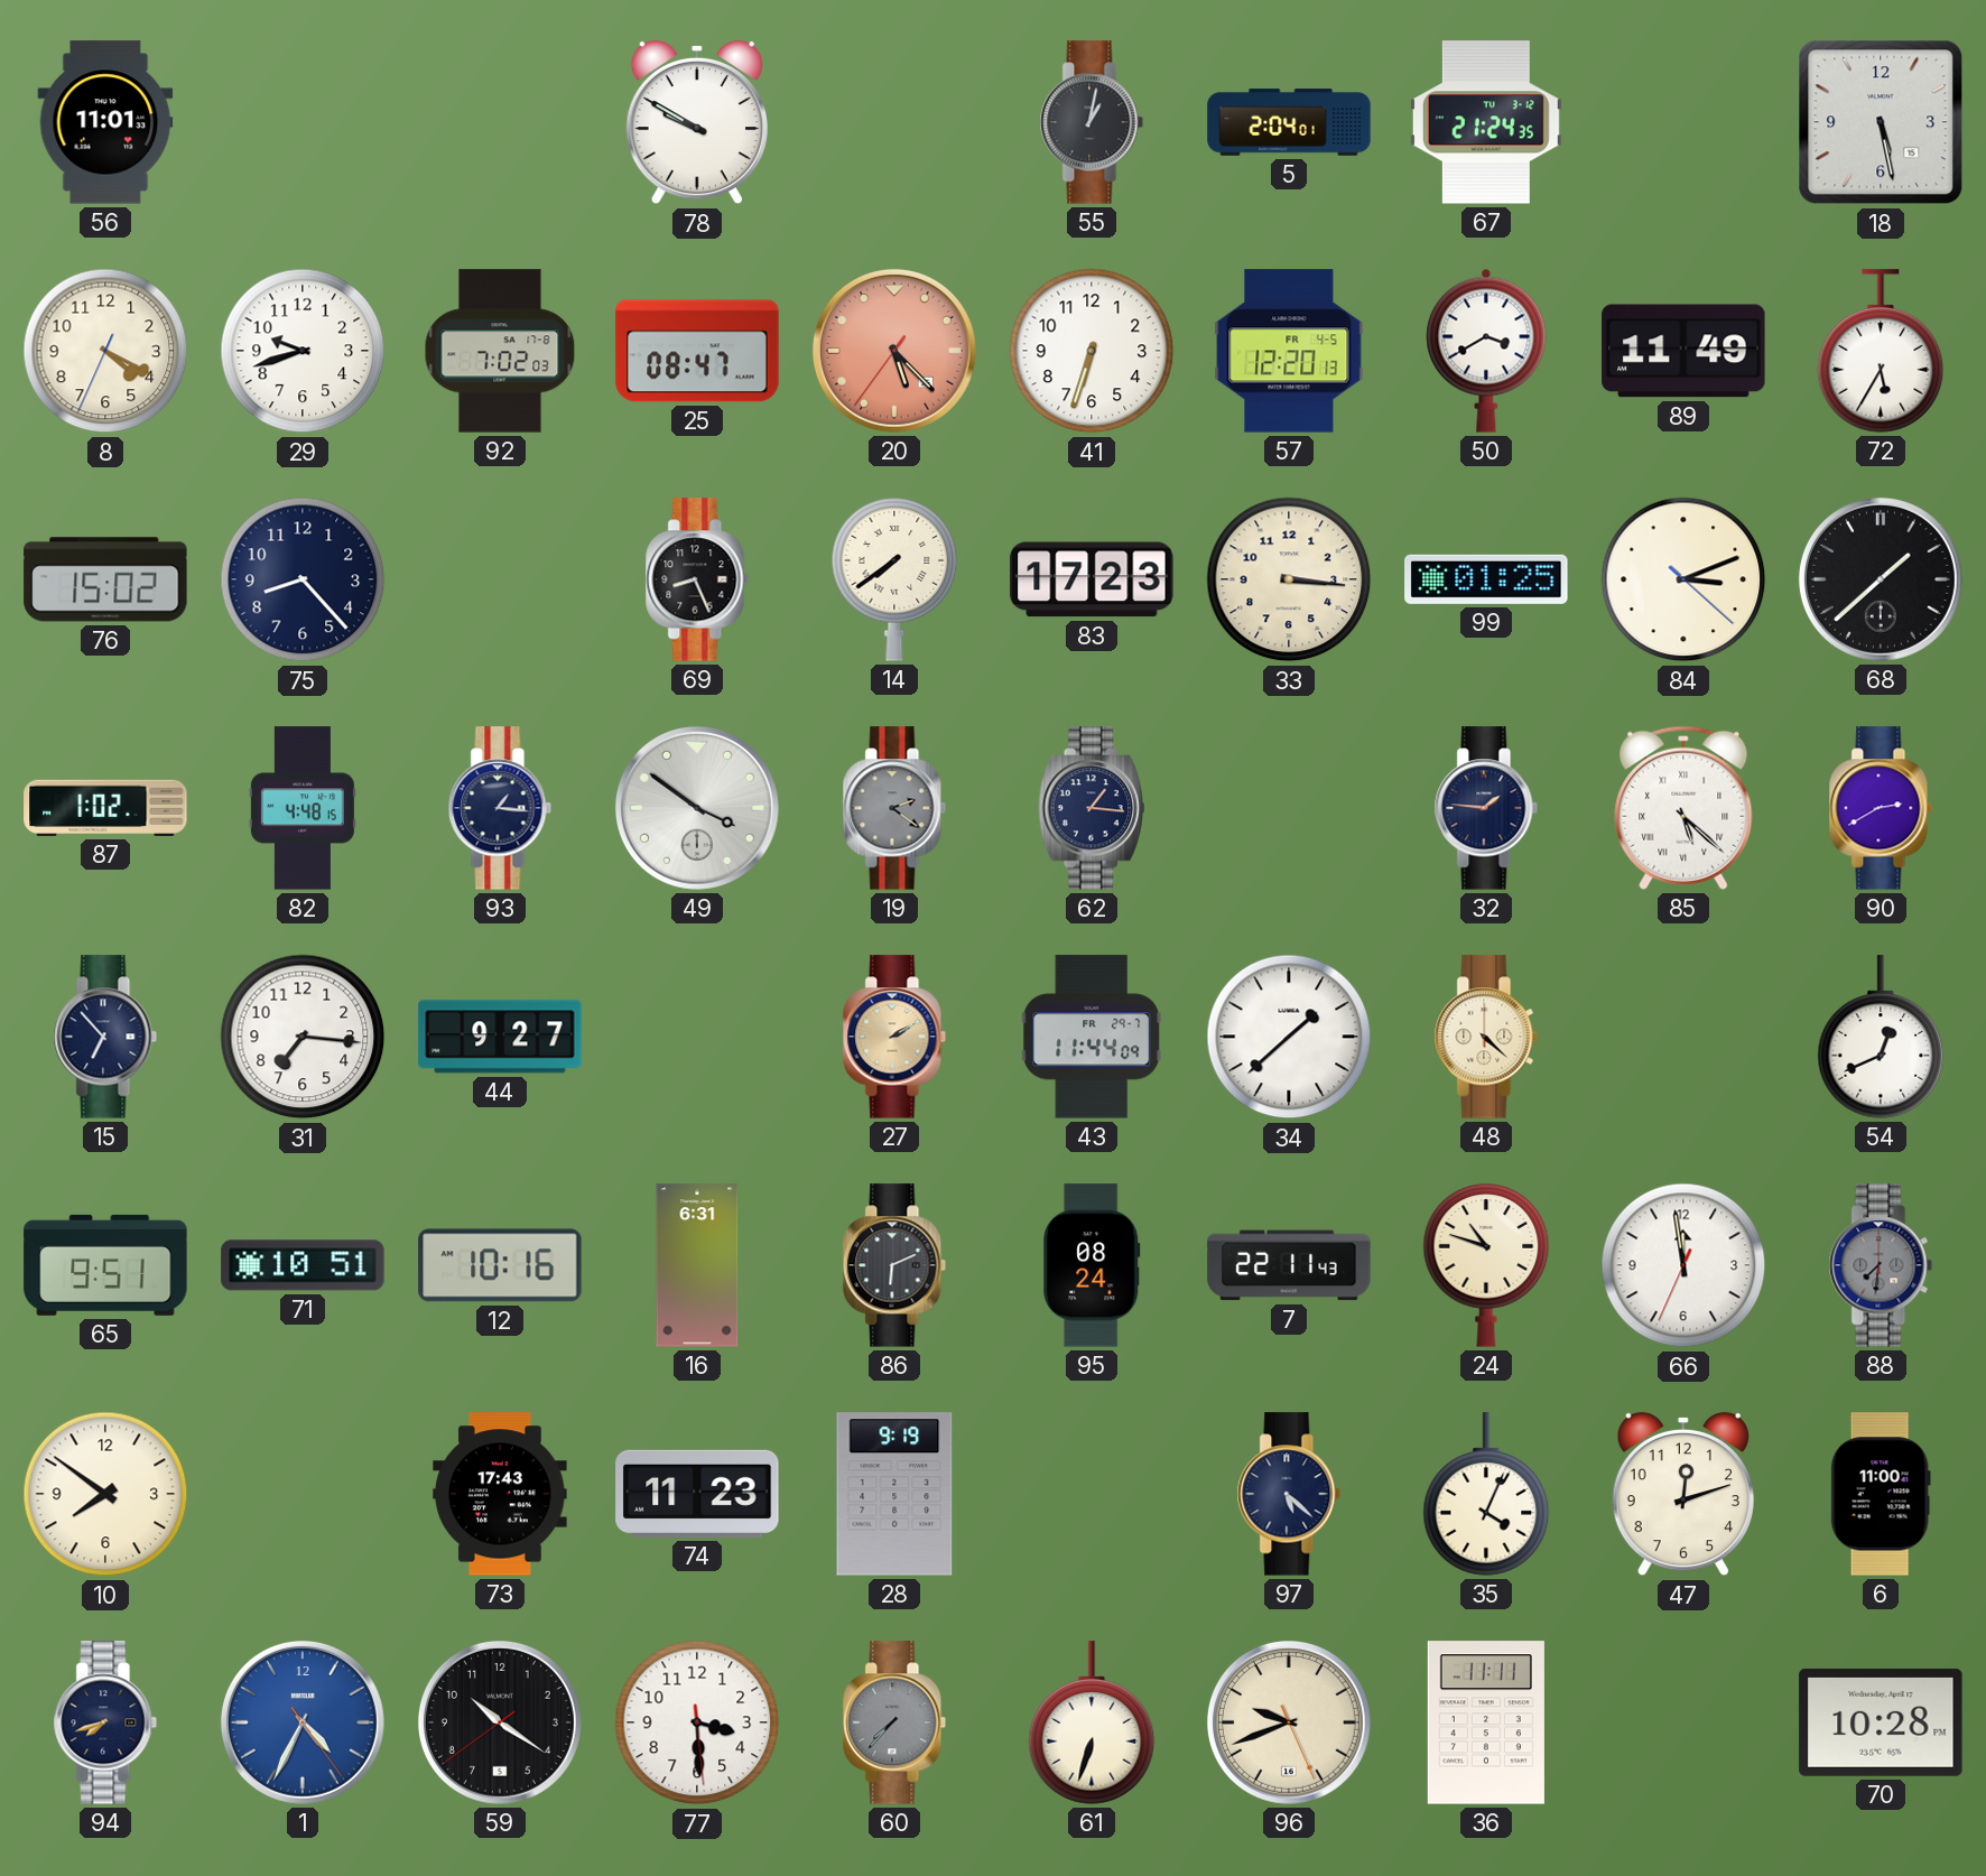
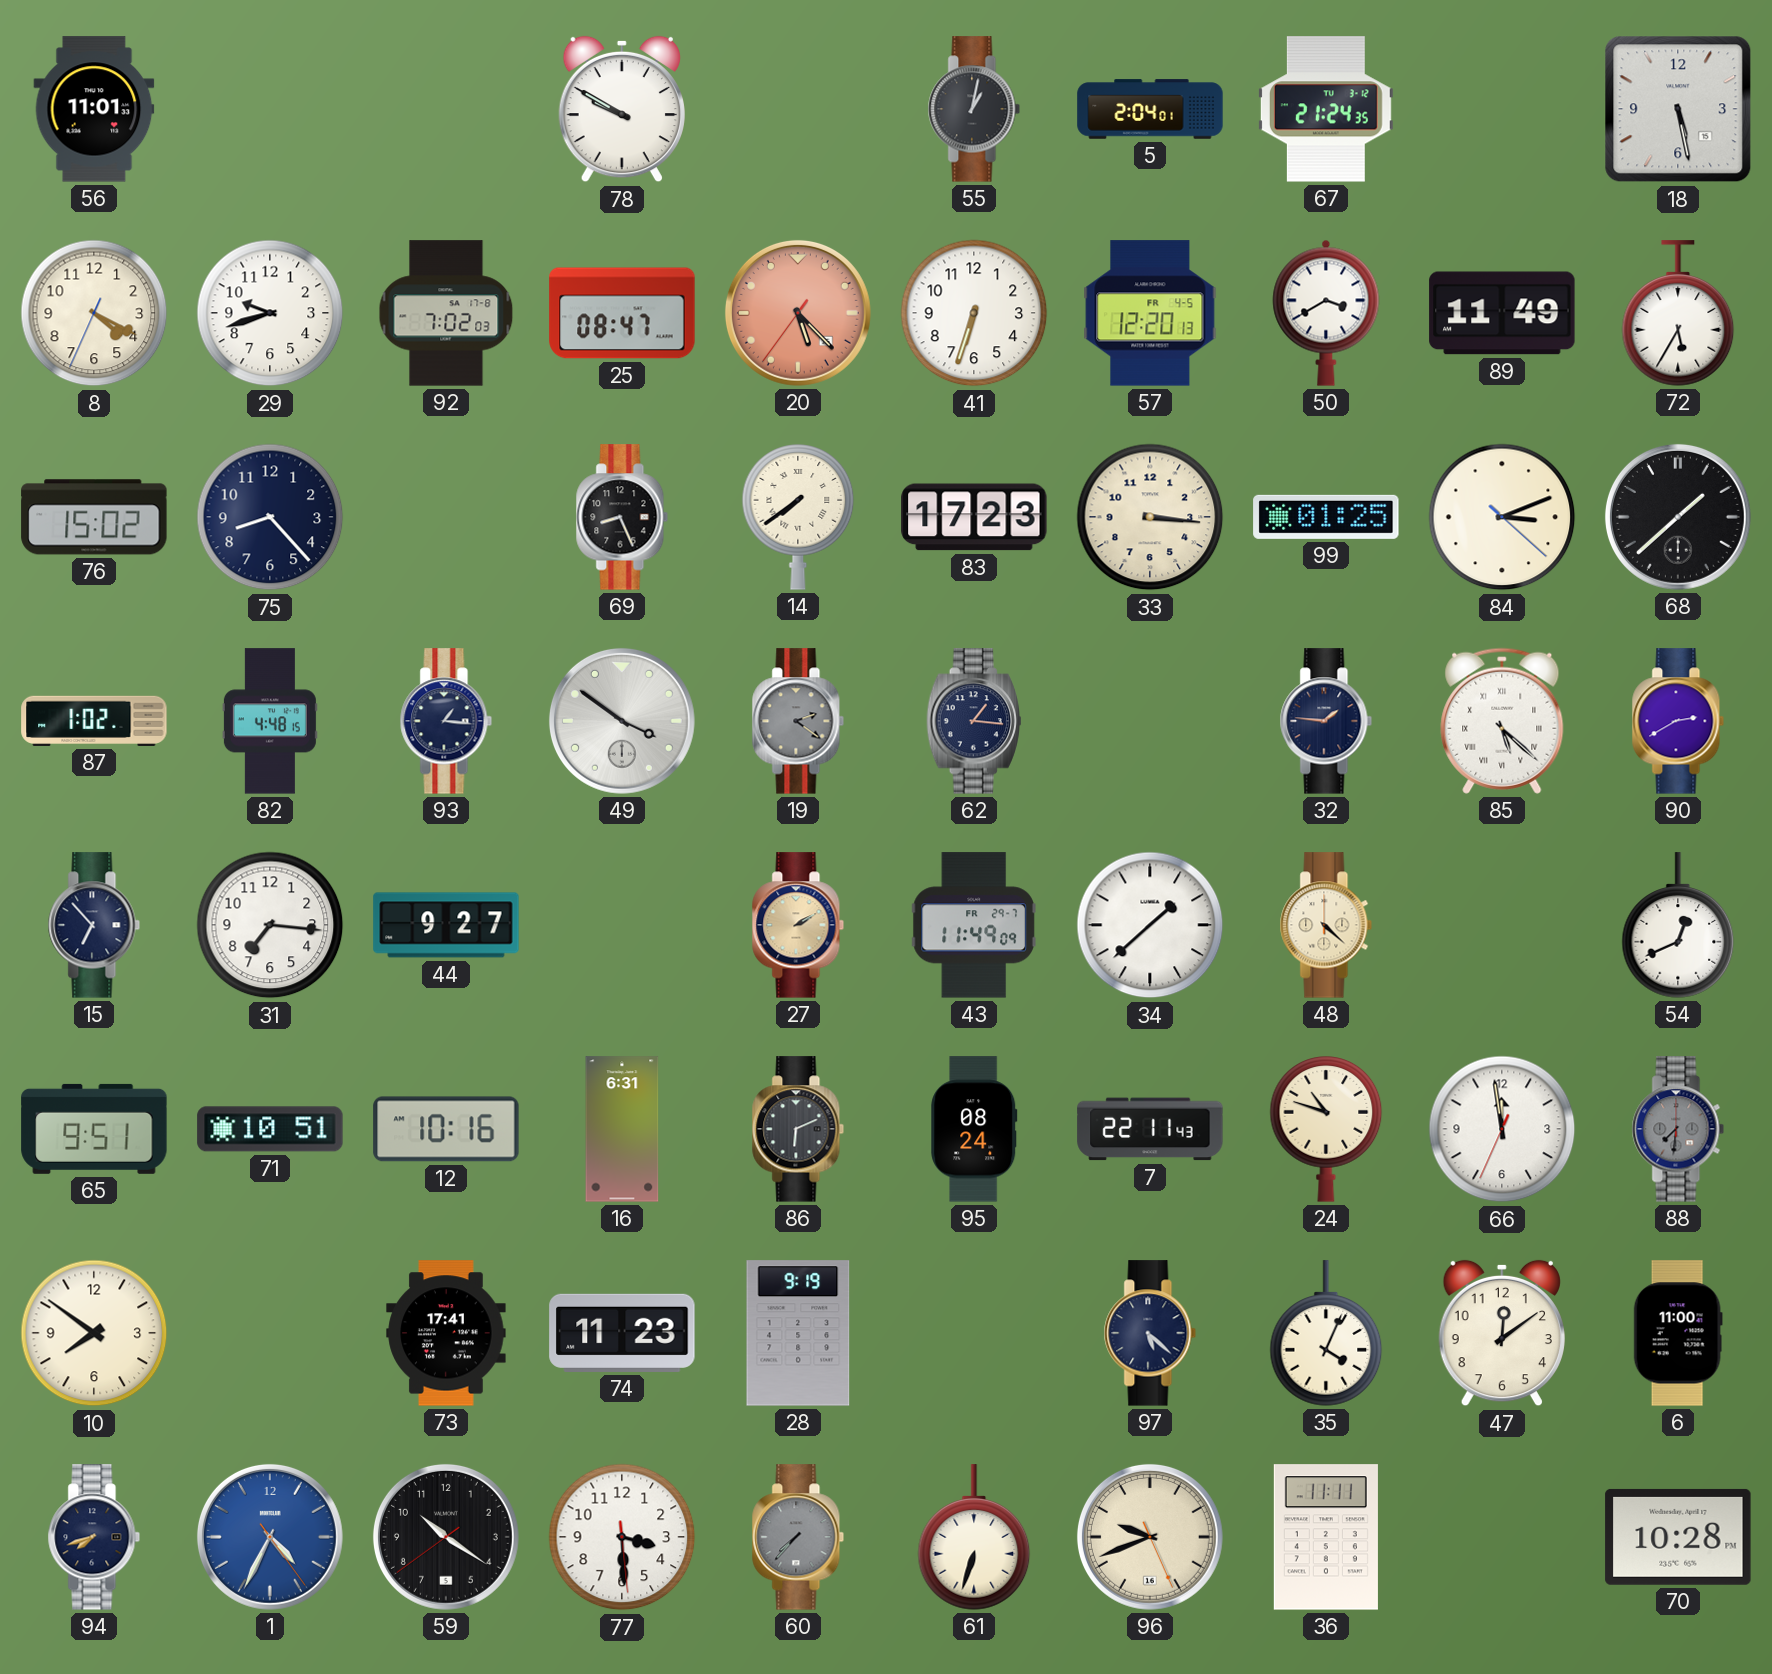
43: 11:44 -> 11:49 (974, 925)
73: 17:43 -> 17:41 (446, 1333)
47: 12:12 -> 12:09 (1502, 1333)
